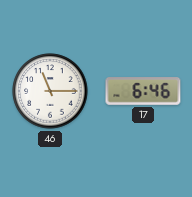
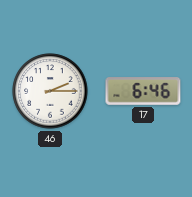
46: 11:15 -> 2:15 (50, 91)
